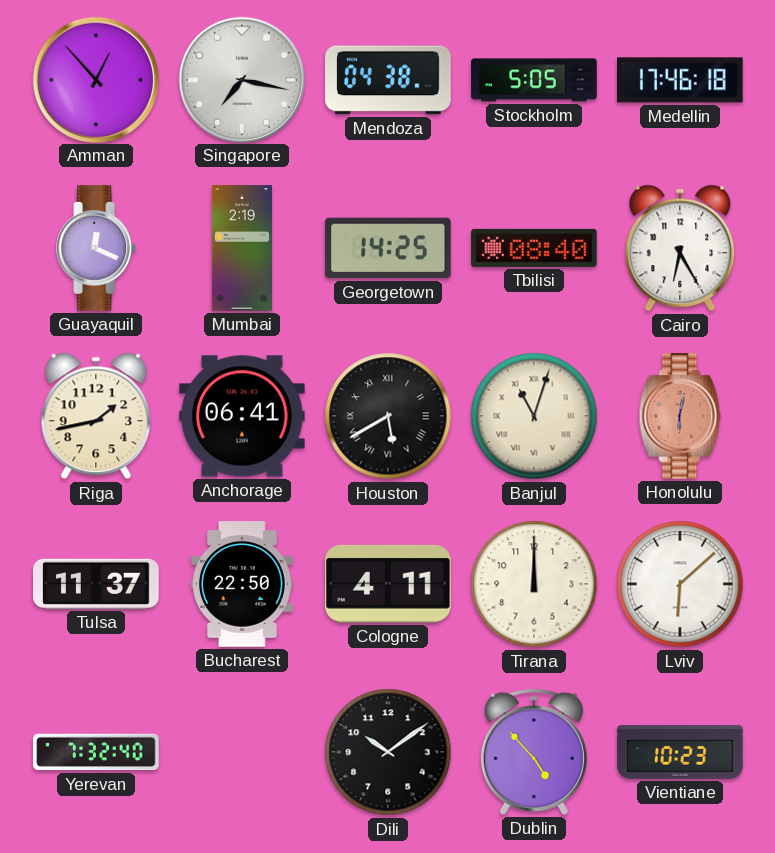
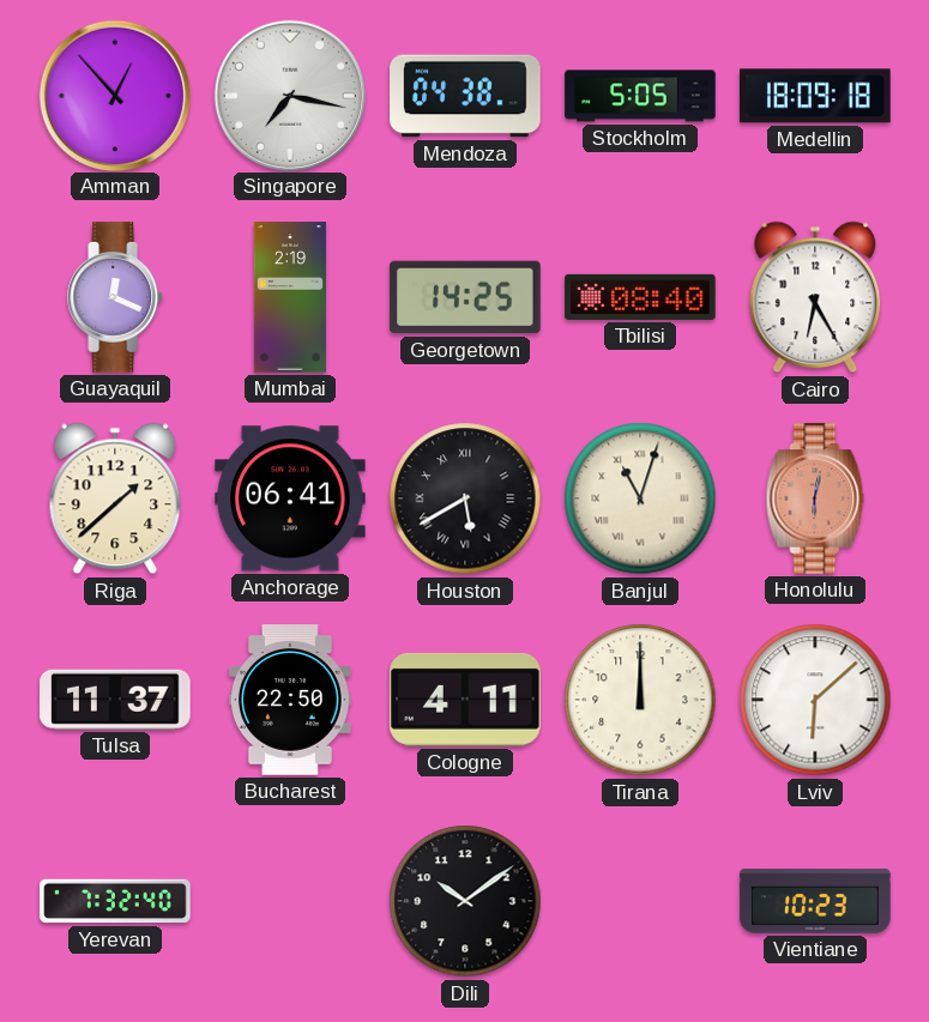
Medellin: 17:46 -> 18:09 (815, 96)
Riga: 1:43 -> 1:38 (115, 498)
Dublin: 4:53 -> none (534, 752)
